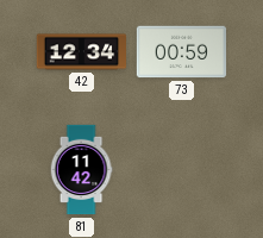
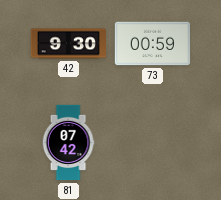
42: 12:34 -> 9:30 (69, 44)
81: 11:42 -> 07:42 (68, 143)
